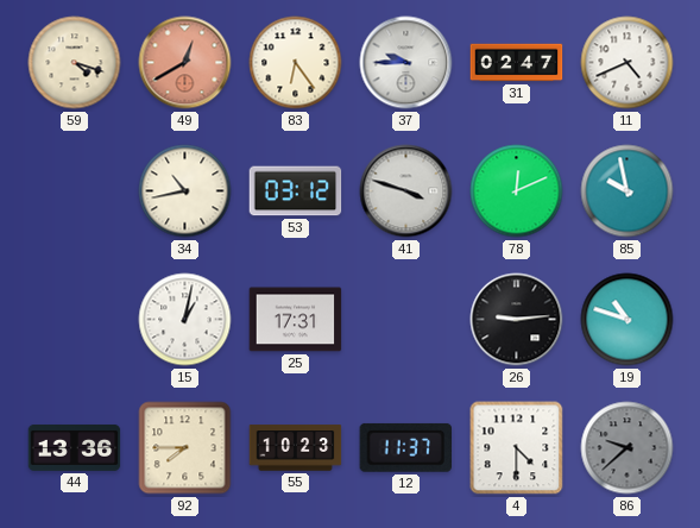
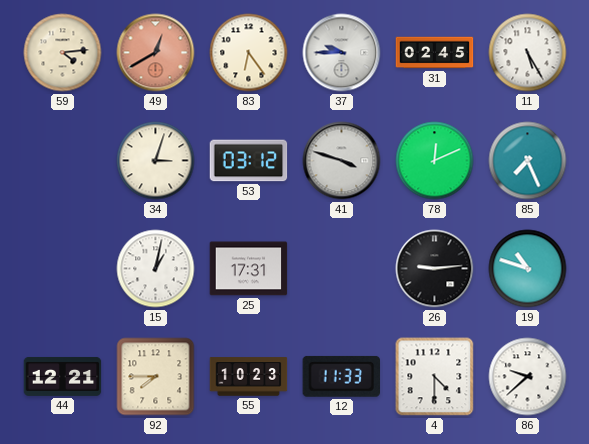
59: 4:18 -> 4:14 (63, 53)
31: 02:47 -> 02:45 (435, 53)
11: 4:41 -> 5:25 (528, 53)
34: 10:43 -> 3:03 (156, 161)
85: 9:58 -> 7:26 (528, 161)
44: 13:36 -> 12:21 (63, 376)
12: 11:37 -> 11:33 (341, 376)
86 dial: grey -> white (528, 377)
